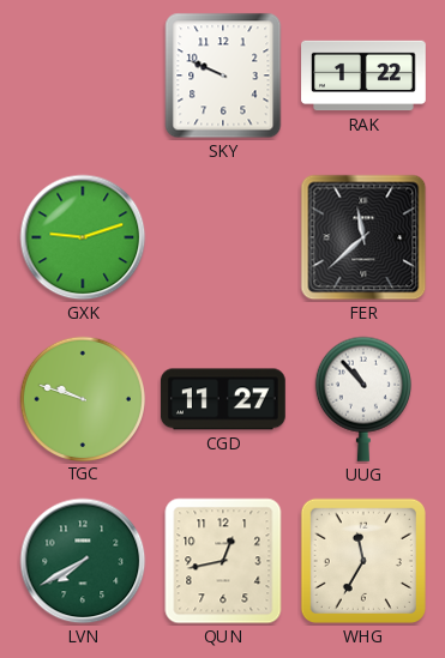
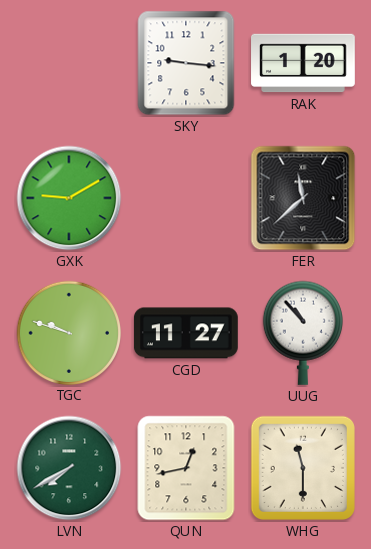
SKY: 9:49 -> 9:16 (186, 63)
RAK: 1:22 -> 1:20 (303, 63)
GXK: 9:12 -> 9:10 (69, 198)
WHG: 11:35 -> 11:30 (303, 468)
